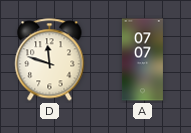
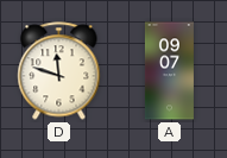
A: 07:07 -> 09:07 (169, 71)
